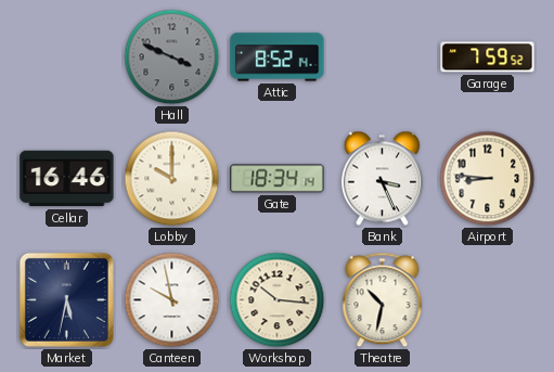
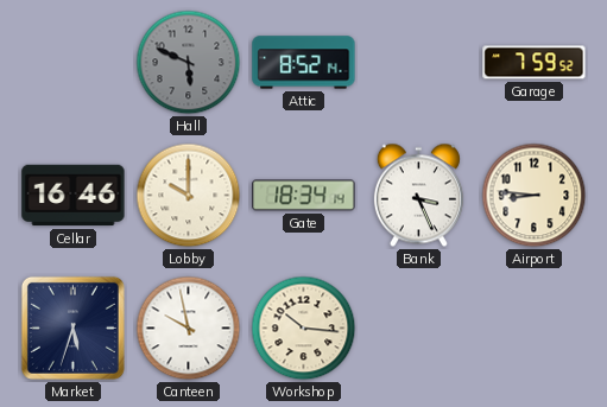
Hall: 3:49 -> 5:49 (189, 63)
Market: 5:32 -> 5:33 (72, 327)
Theatre: 10:32 -> none (383, 300)
